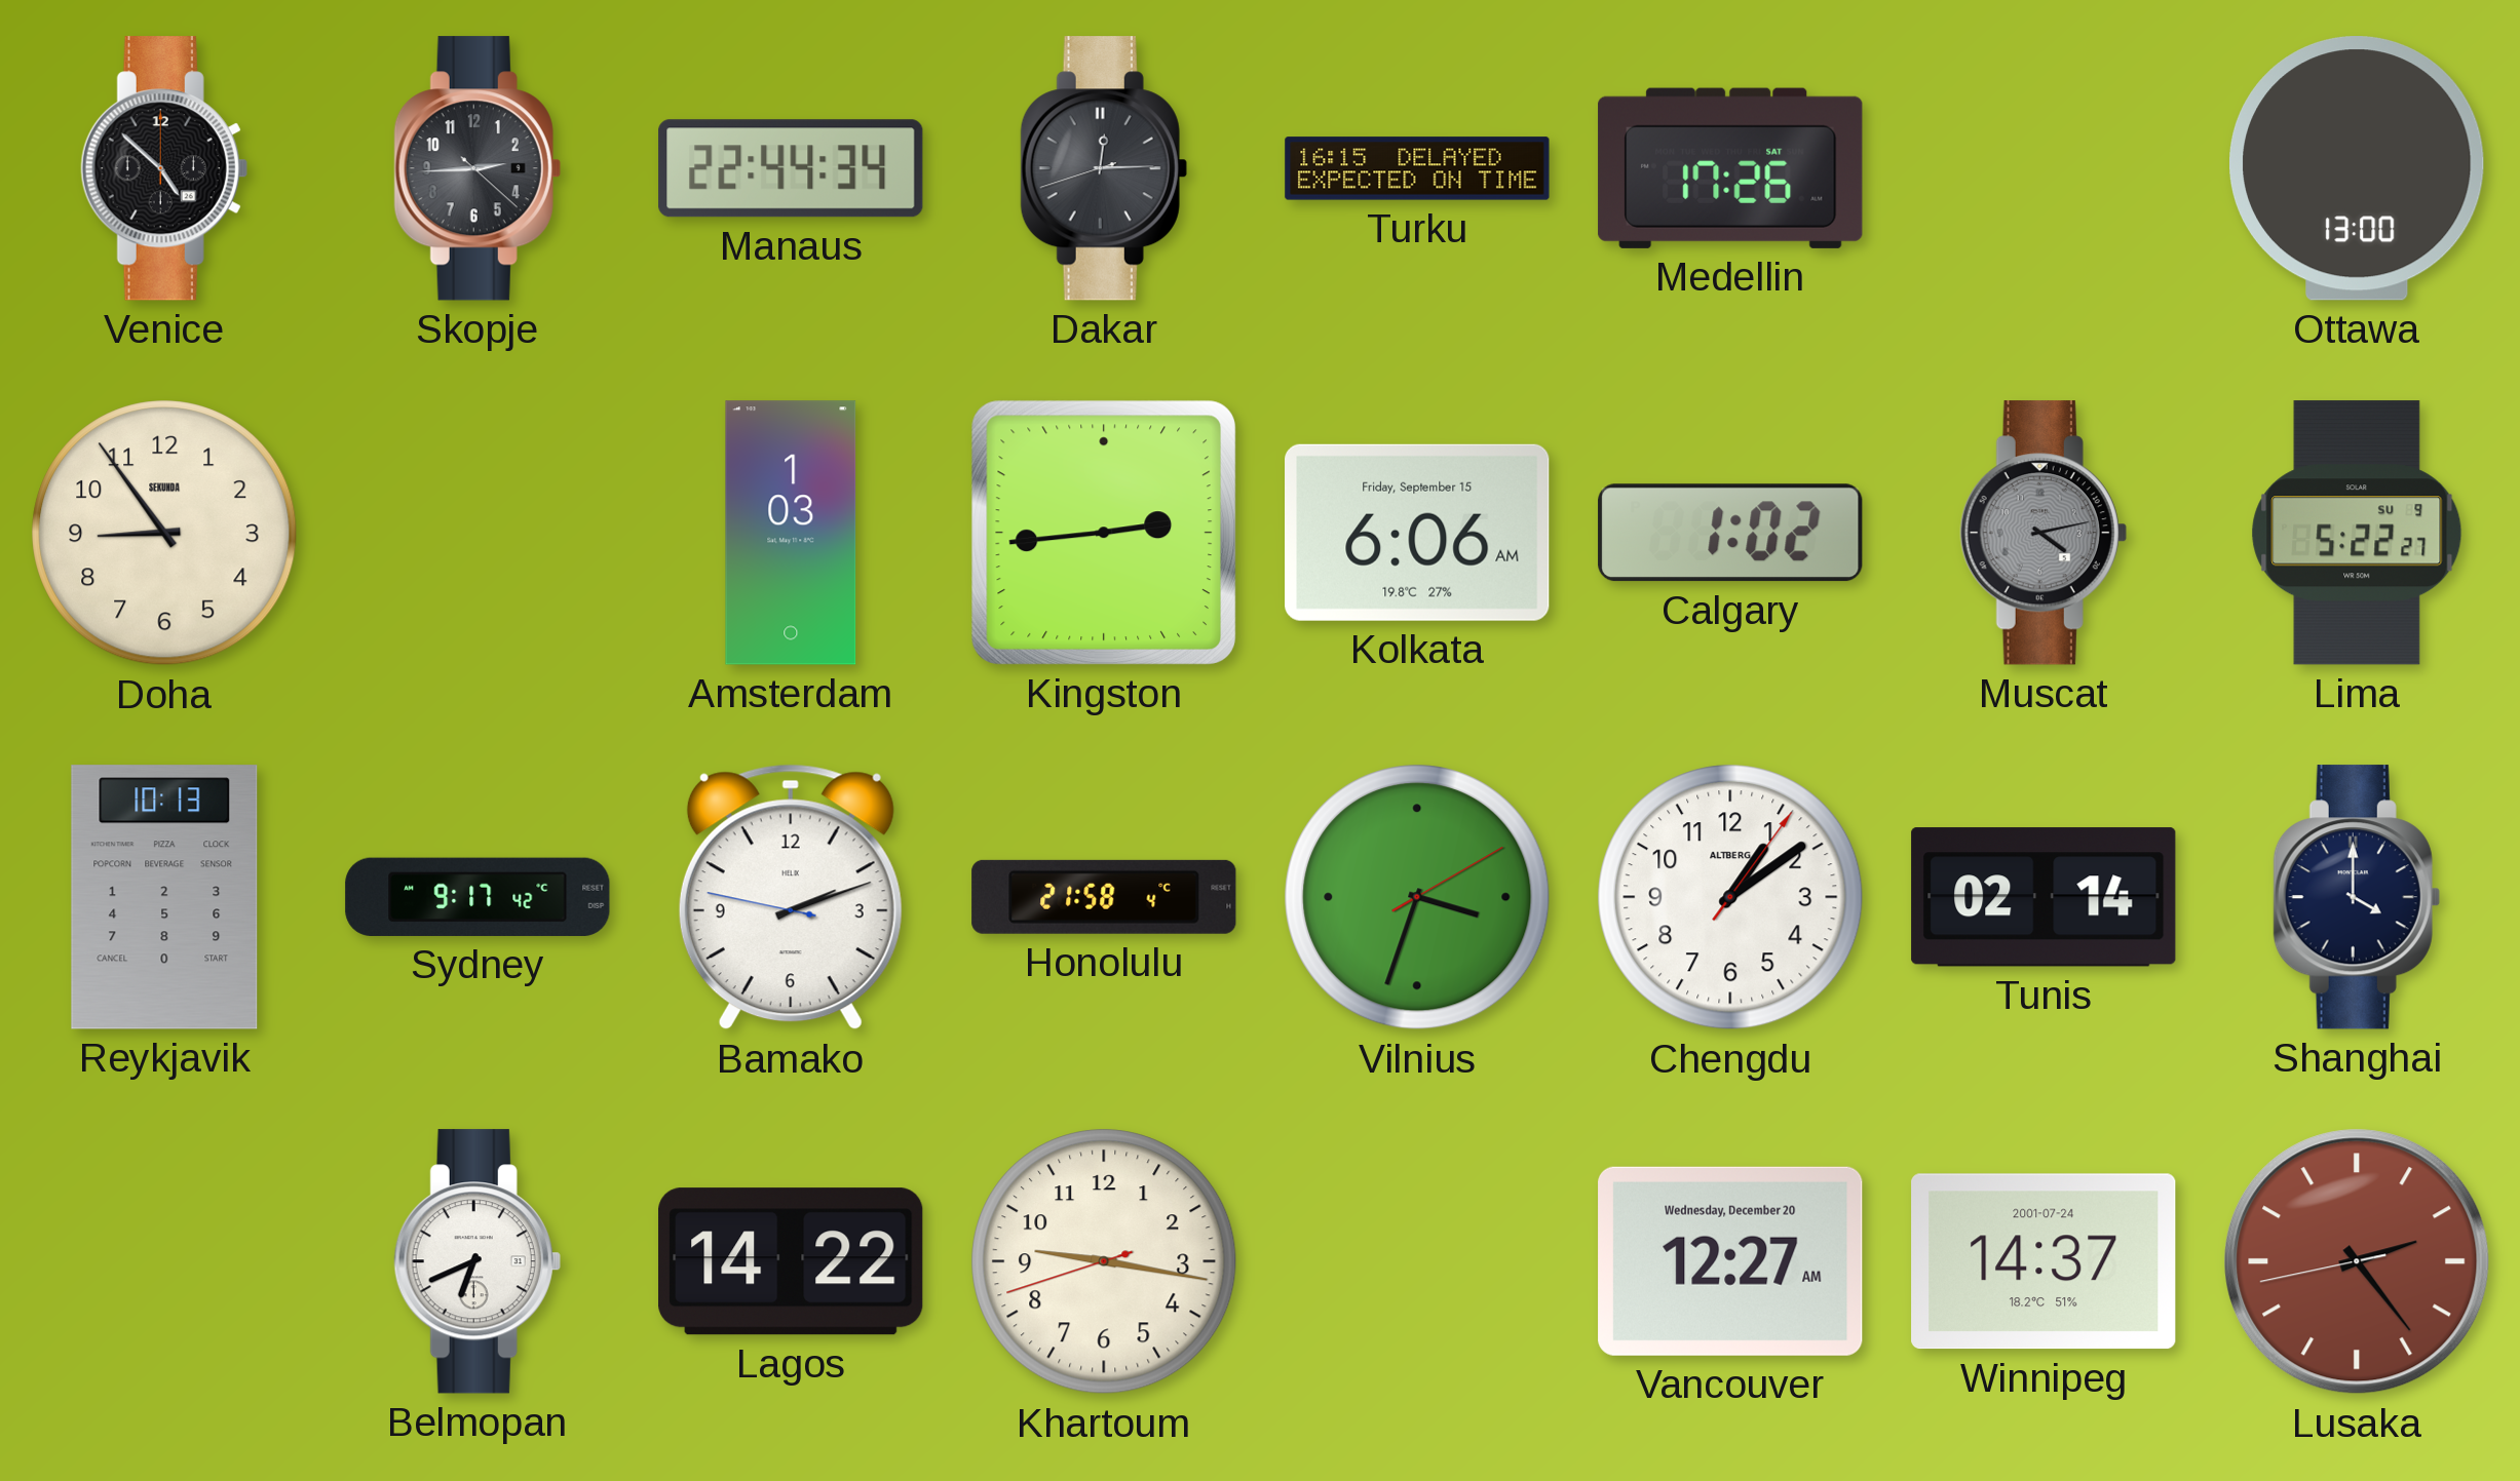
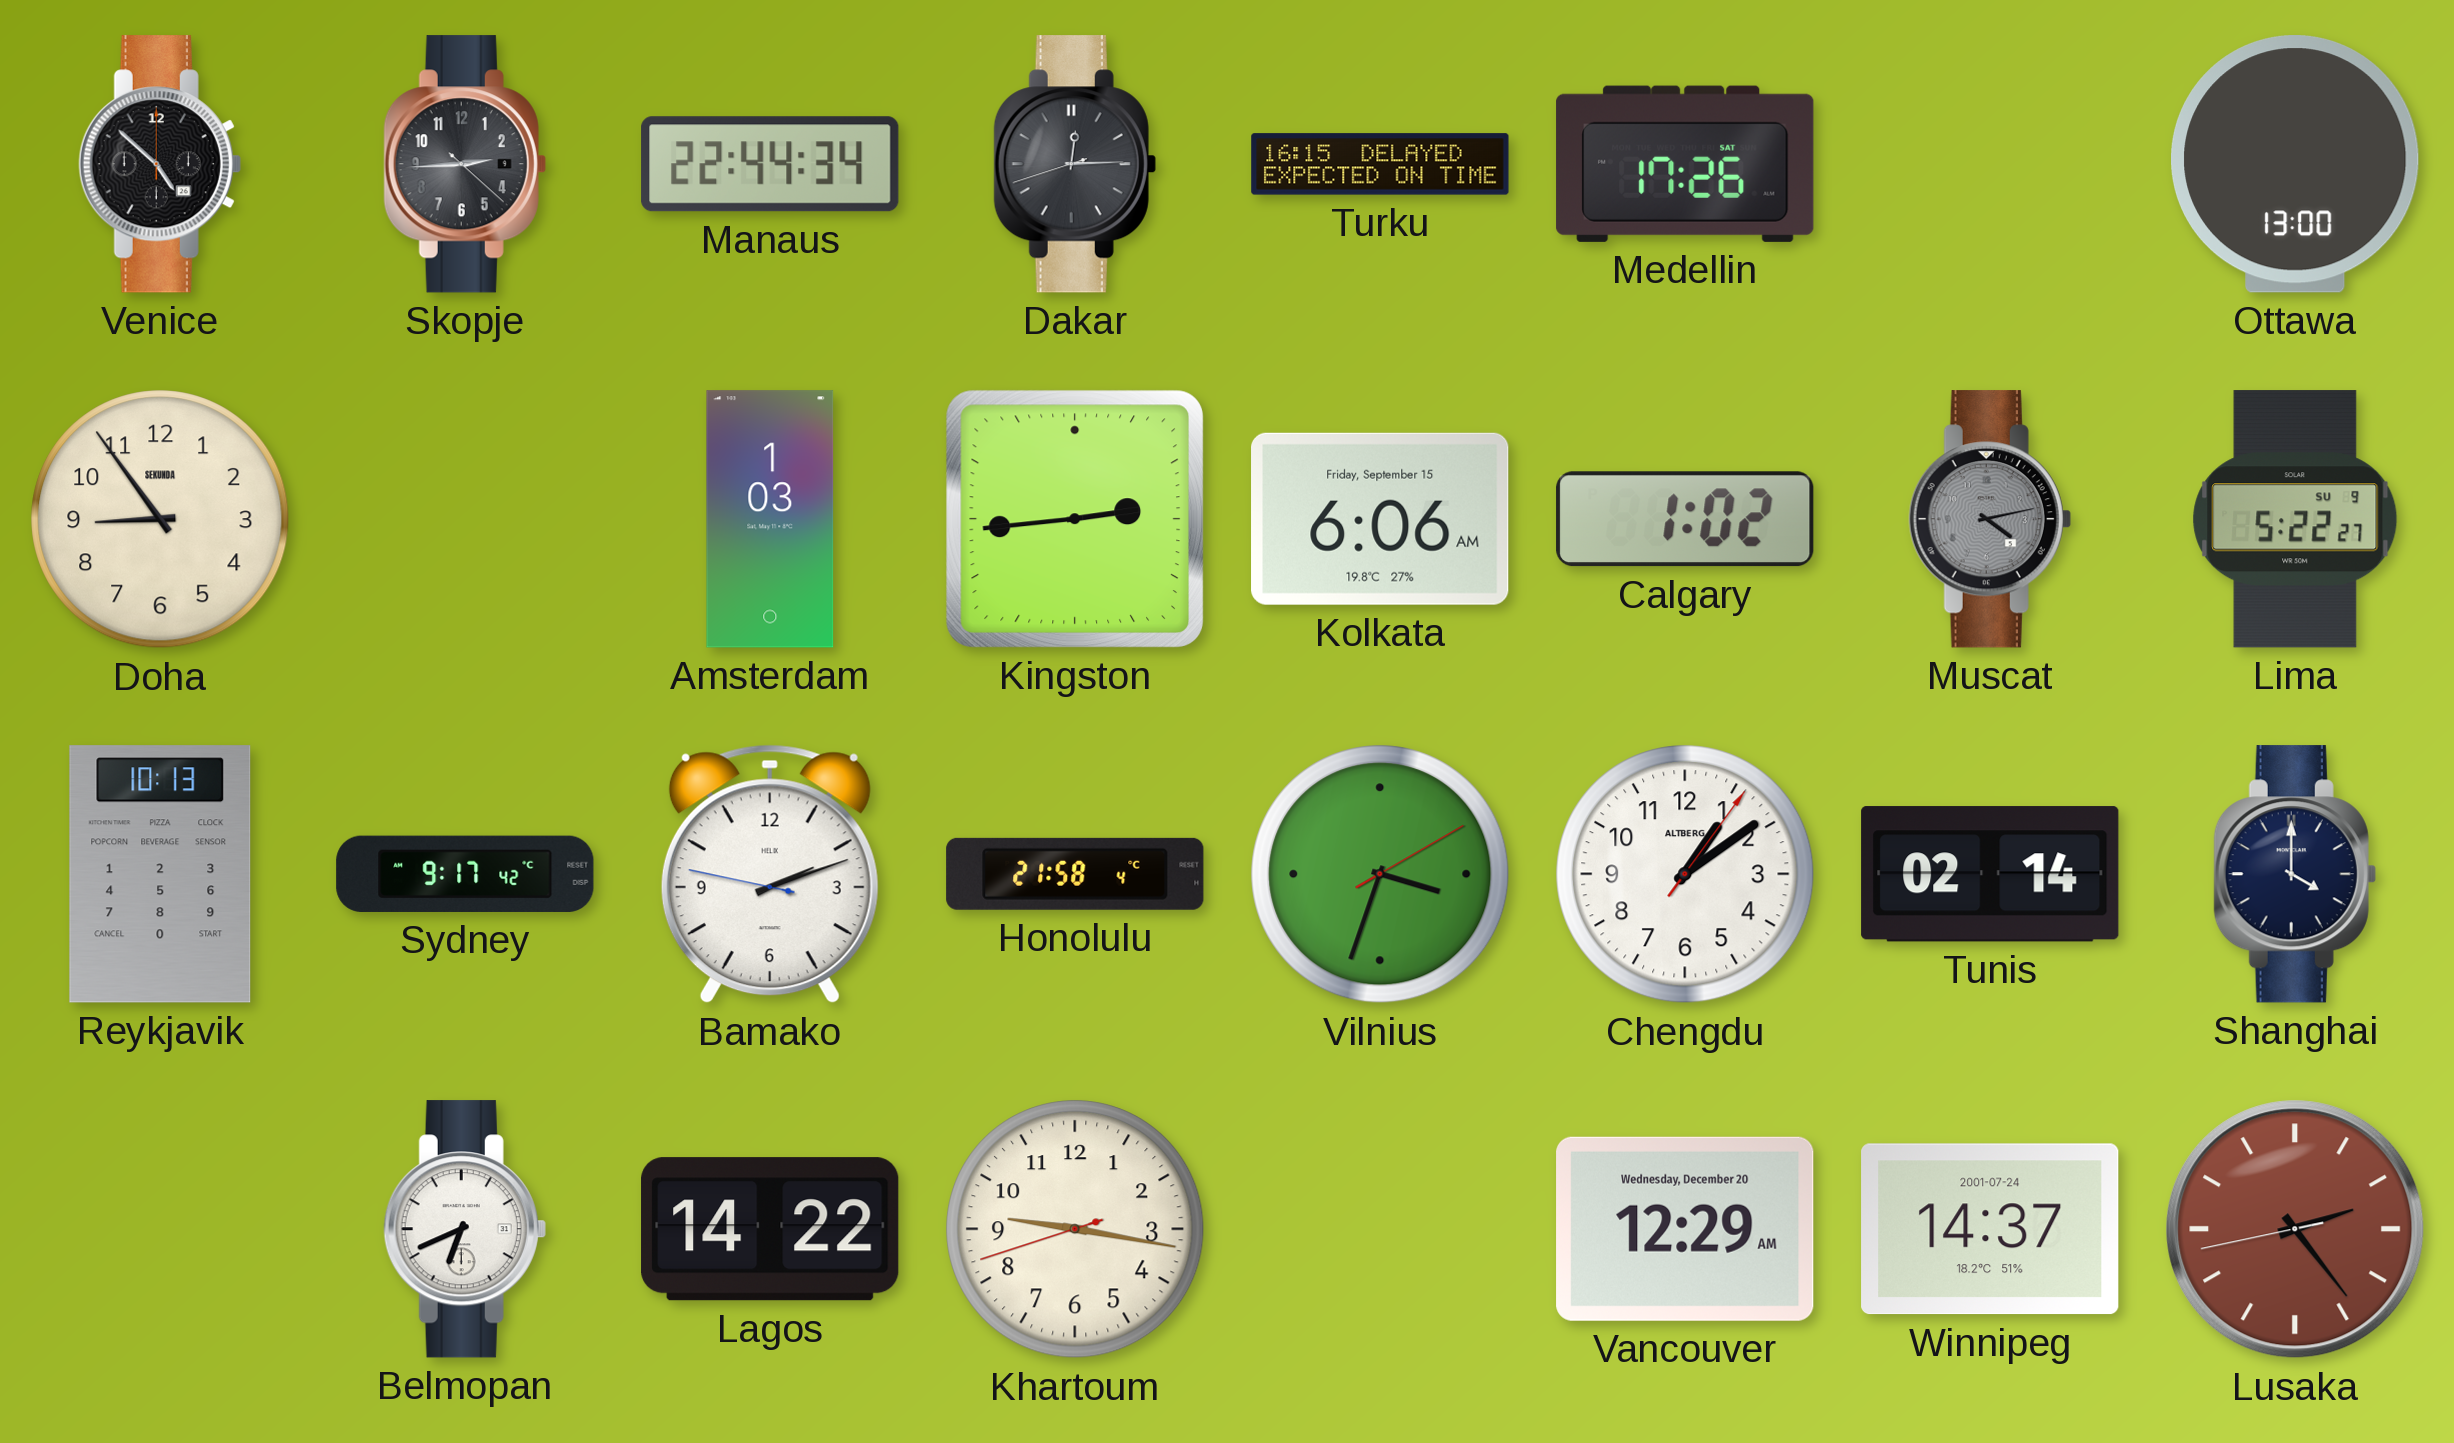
Vancouver: 12:27 -> 12:29 (1685, 1229)
